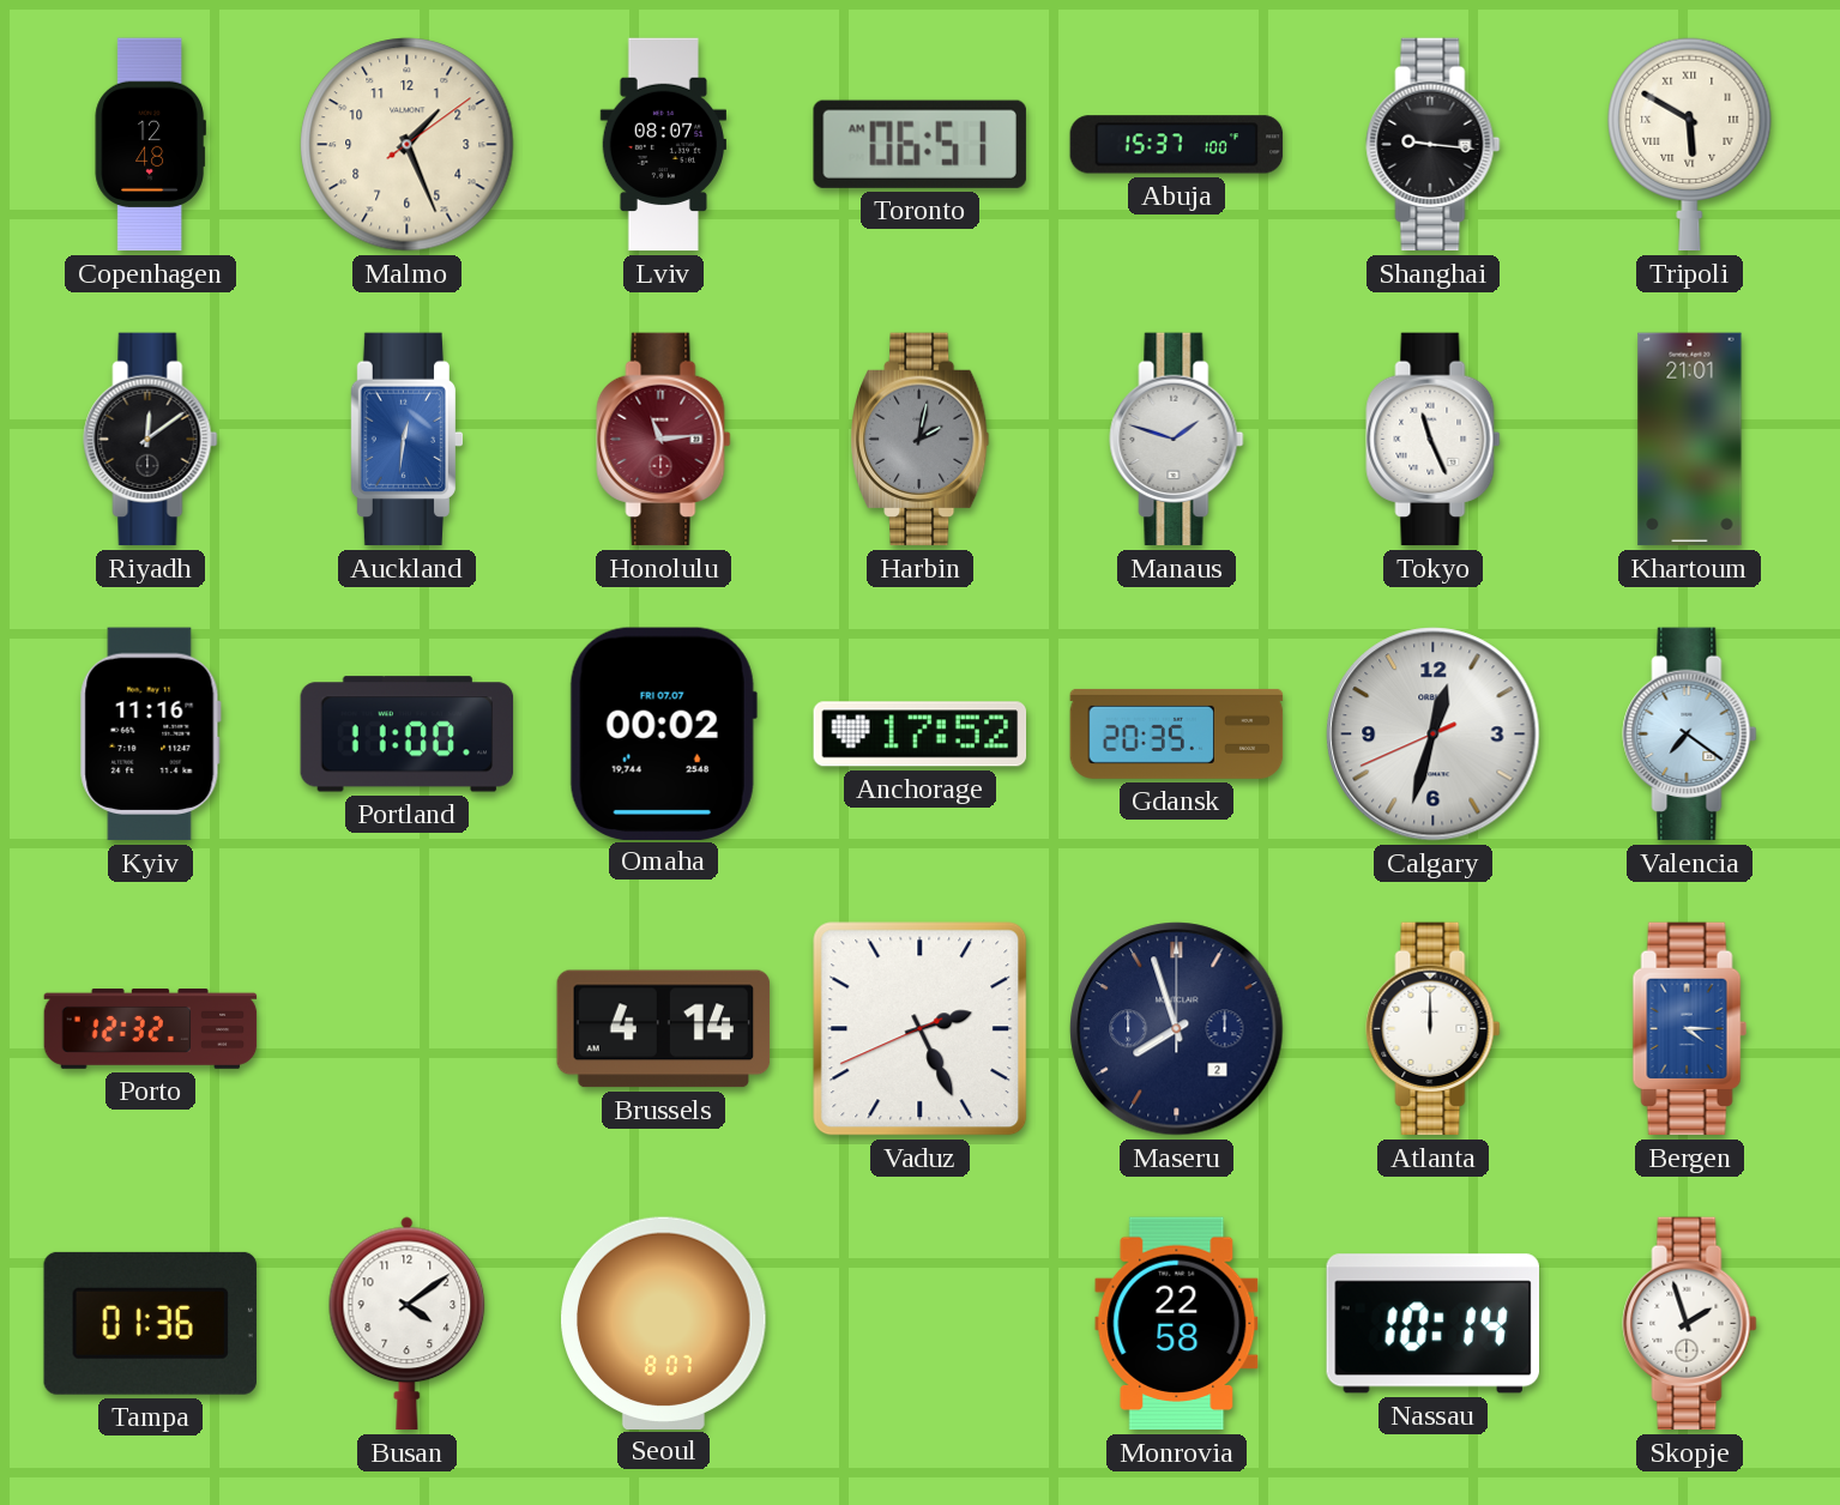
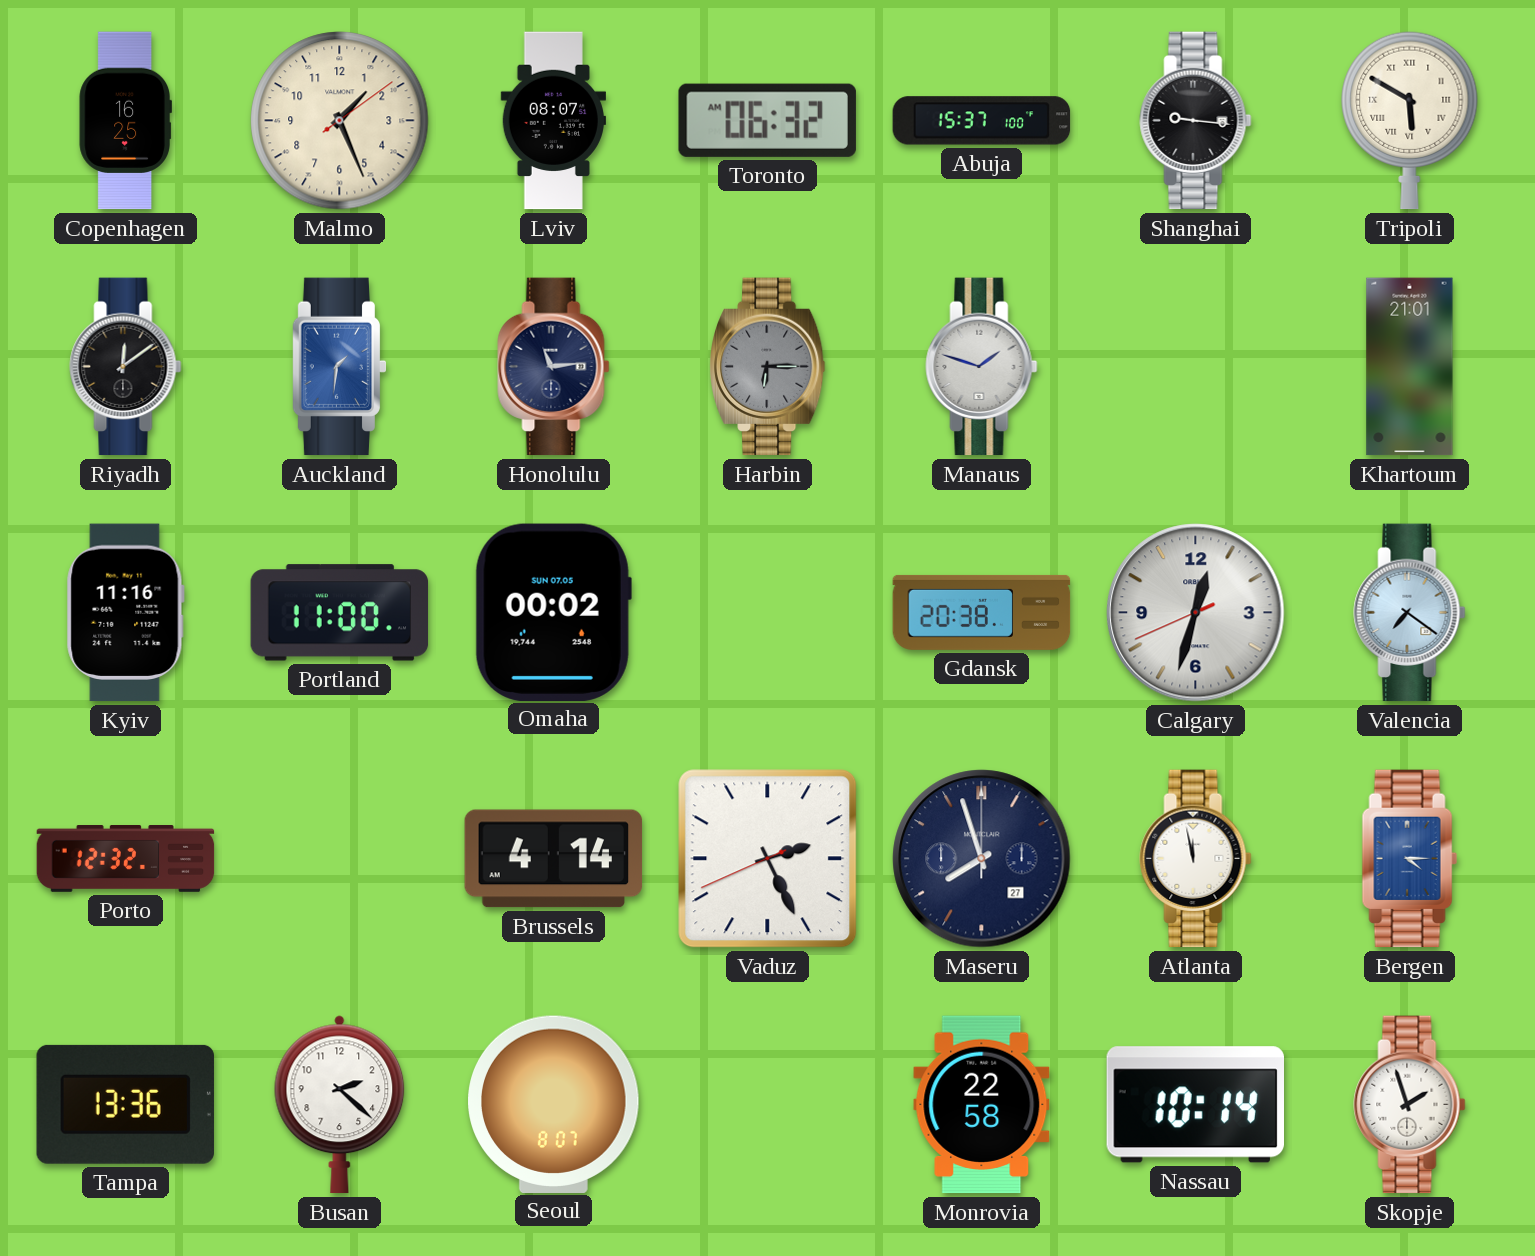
Copenhagen: 12:48 -> 16:25 (125, 121)
Toronto: 06:51 -> 06:32 (767, 120)
Auckland: 12:31 -> 1:31 (338, 367)
Honolulu dial: burgundy -> navy (554, 367)
Harbin: 2:02 -> 6:15 (768, 367)
Tokyo: 11:26 -> none (1434, 440)
Omaha date: FRI 07.07 -> SUN 07.05 (553, 612)
Anchorage: 17:52 -> none (921, 735)
Gdansk: 20:35 -> 20:38 (982, 612)
Maseru date: 2 -> 27 (982, 859)
Atlanta: 12:00 -> 11:58 (1196, 859)
Tampa: 01:36 -> 13:36 (125, 1104)
Busan: 4:09 -> 2:22 (340, 1105)
